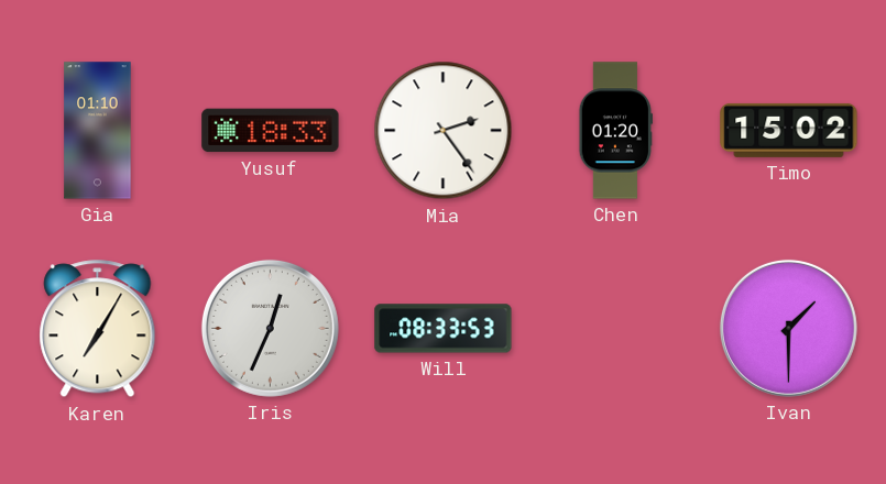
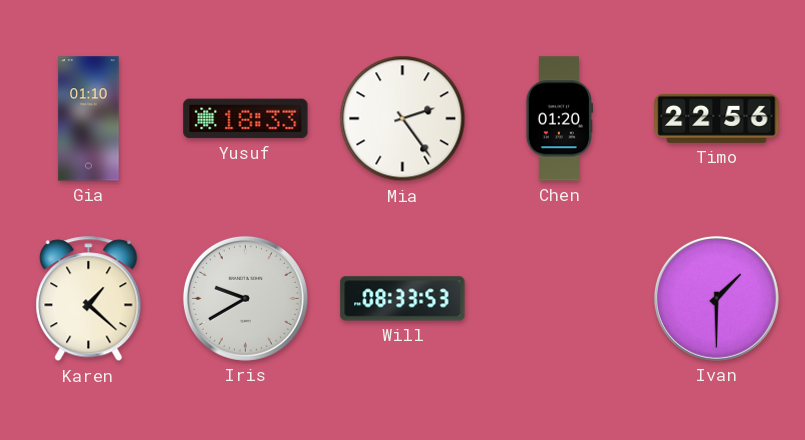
Timo: 15:02 -> 22:56 (717, 118)
Karen: 7:05 -> 1:22 (89, 299)
Iris: 12:34 -> 9:40 (245, 298)
